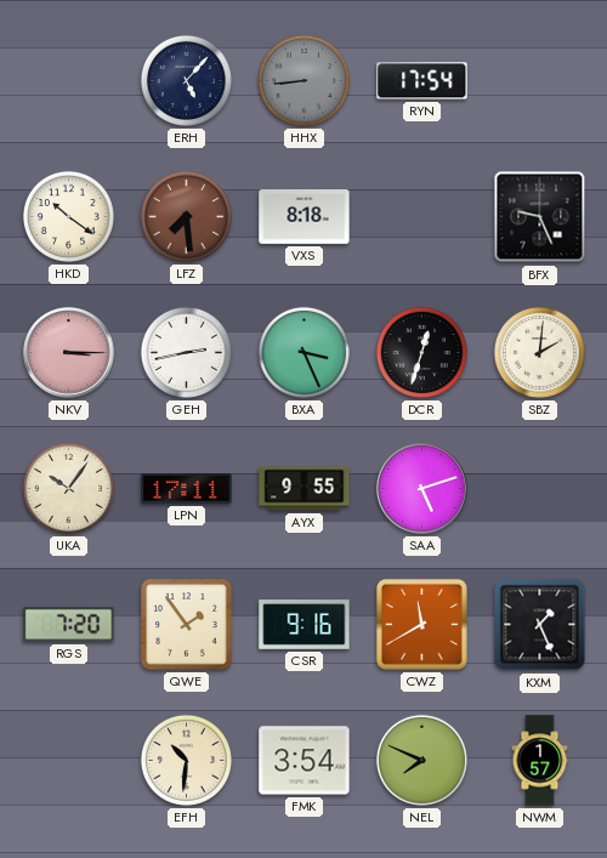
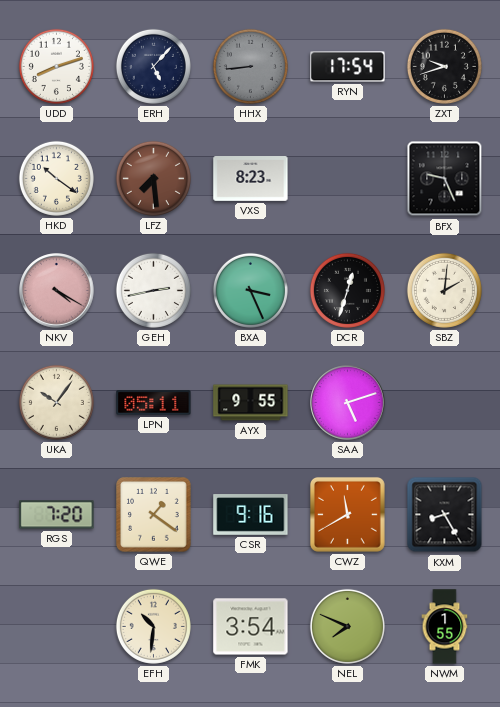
UDD: none -> 8:12 (56, 66)
ZXT: none -> 9:42 (444, 66)
VXS: 8:18 -> 8:23 (251, 179)
NKV: 3:15 -> 4:20 (57, 291)
LPN: 17:11 -> 05:11 (154, 403)
QWE: 1:54 -> 1:21 (154, 515)
KXM: 1:26 -> 8:25 (445, 515)
NWM: 1:57 -> 1:55 (445, 627)
